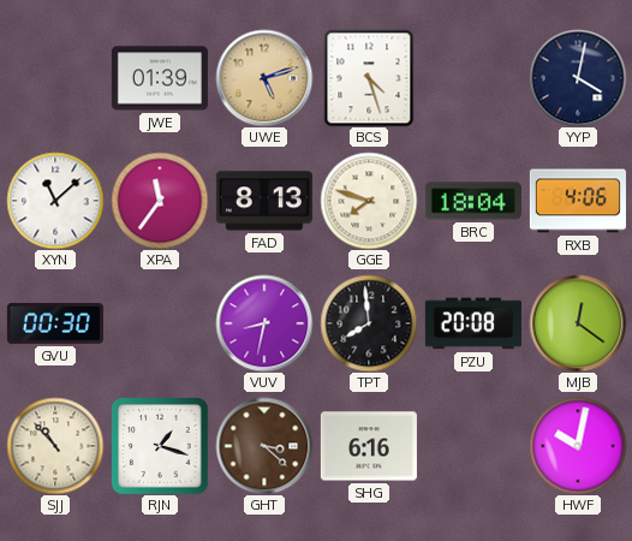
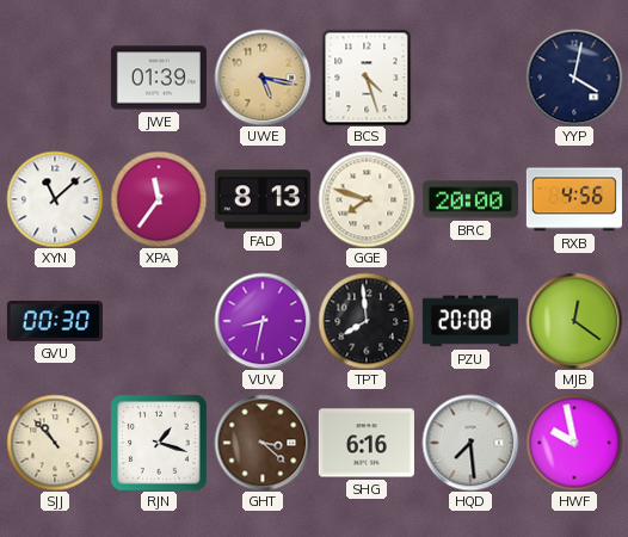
UWE: 5:12 -> 5:17 (263, 78)
BRC: 18:04 -> 20:00 (470, 199)
RXB: 4:06 -> 4:56 (574, 199)
HQD: none -> 7:29 (470, 443)
HWF: 10:02 -> 9:58 (574, 443)
